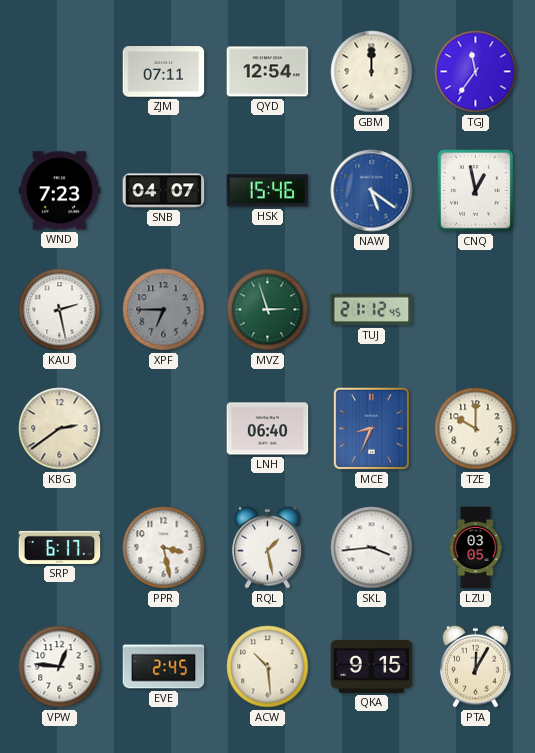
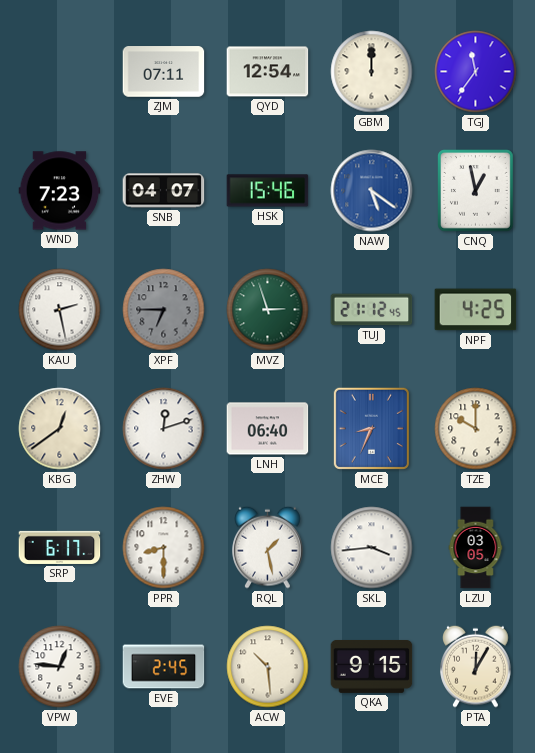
NPF: none -> 4:25 (476, 310)
KBG: 2:39 -> 12:39 (60, 429)
ZHW: none -> 12:12 (164, 429)
PPR: 3:28 -> 8:30 (164, 548)
